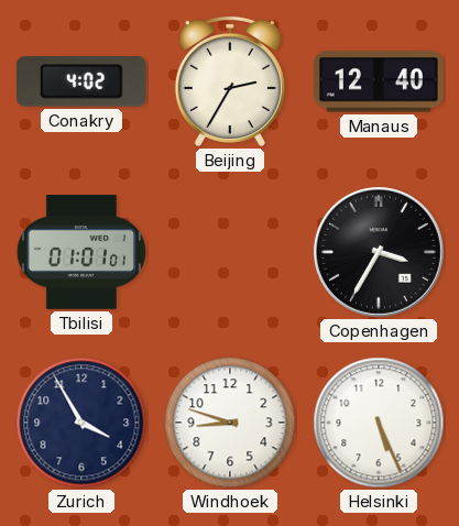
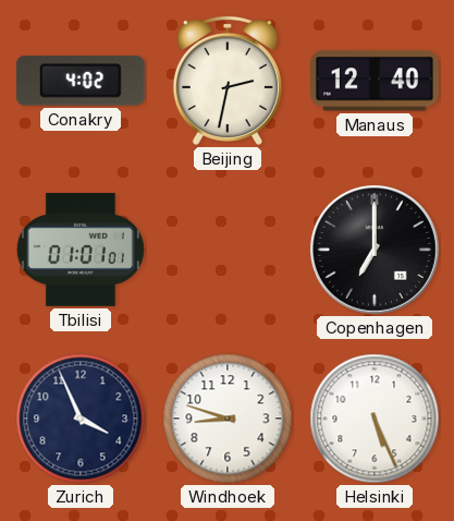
Beijing: 2:35 -> 2:32 (228, 81)
Copenhagen: 3:35 -> 7:00 (375, 250)
Zurich: 3:55 -> 3:56 (81, 419)
